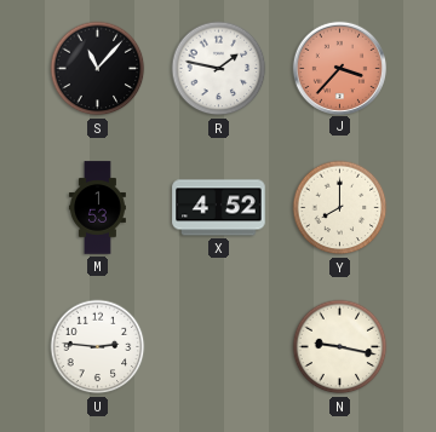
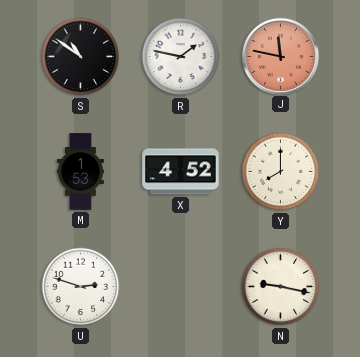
S: 11:07 -> 10:51 (81, 57)
J: 3:37 -> 11:47 (280, 56)
U: 2:46 -> 2:48 (81, 287)
